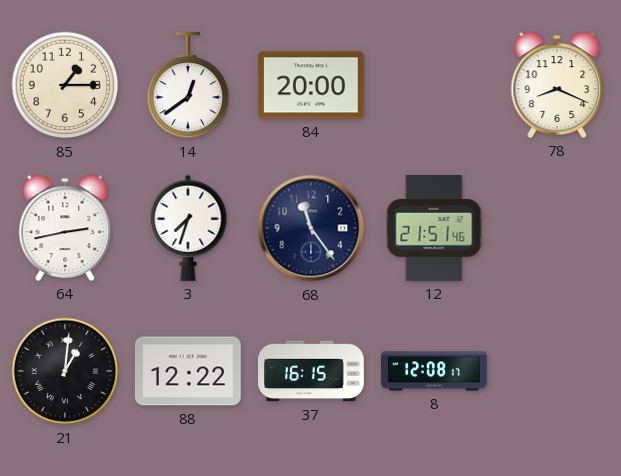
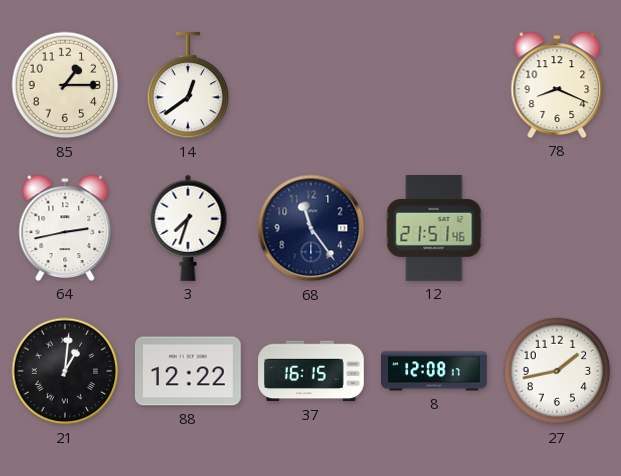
84: 20:00 -> none (311, 85)
27: none -> 1:43 (557, 371)
